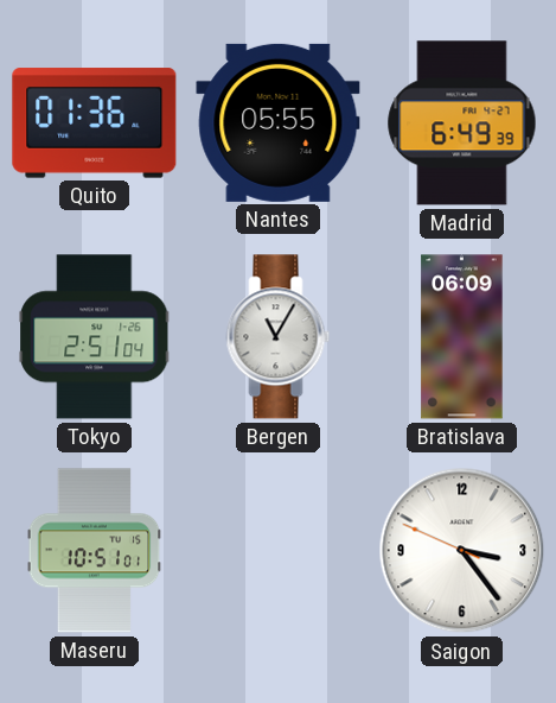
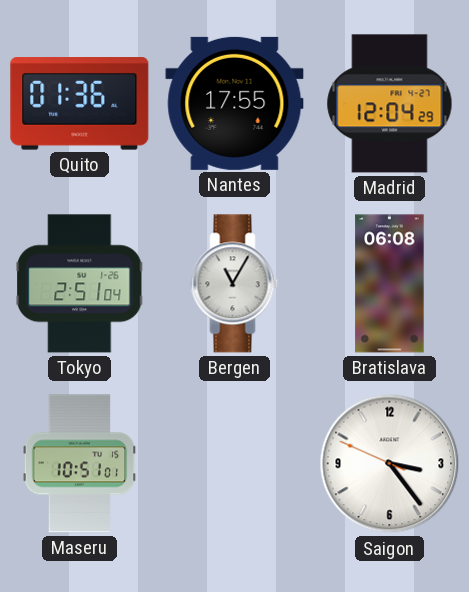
Nantes: 05:55 -> 17:55 (235, 103)
Madrid: 6:49 -> 12:04 (390, 104)
Bratislava: 06:09 -> 06:08 (390, 284)
